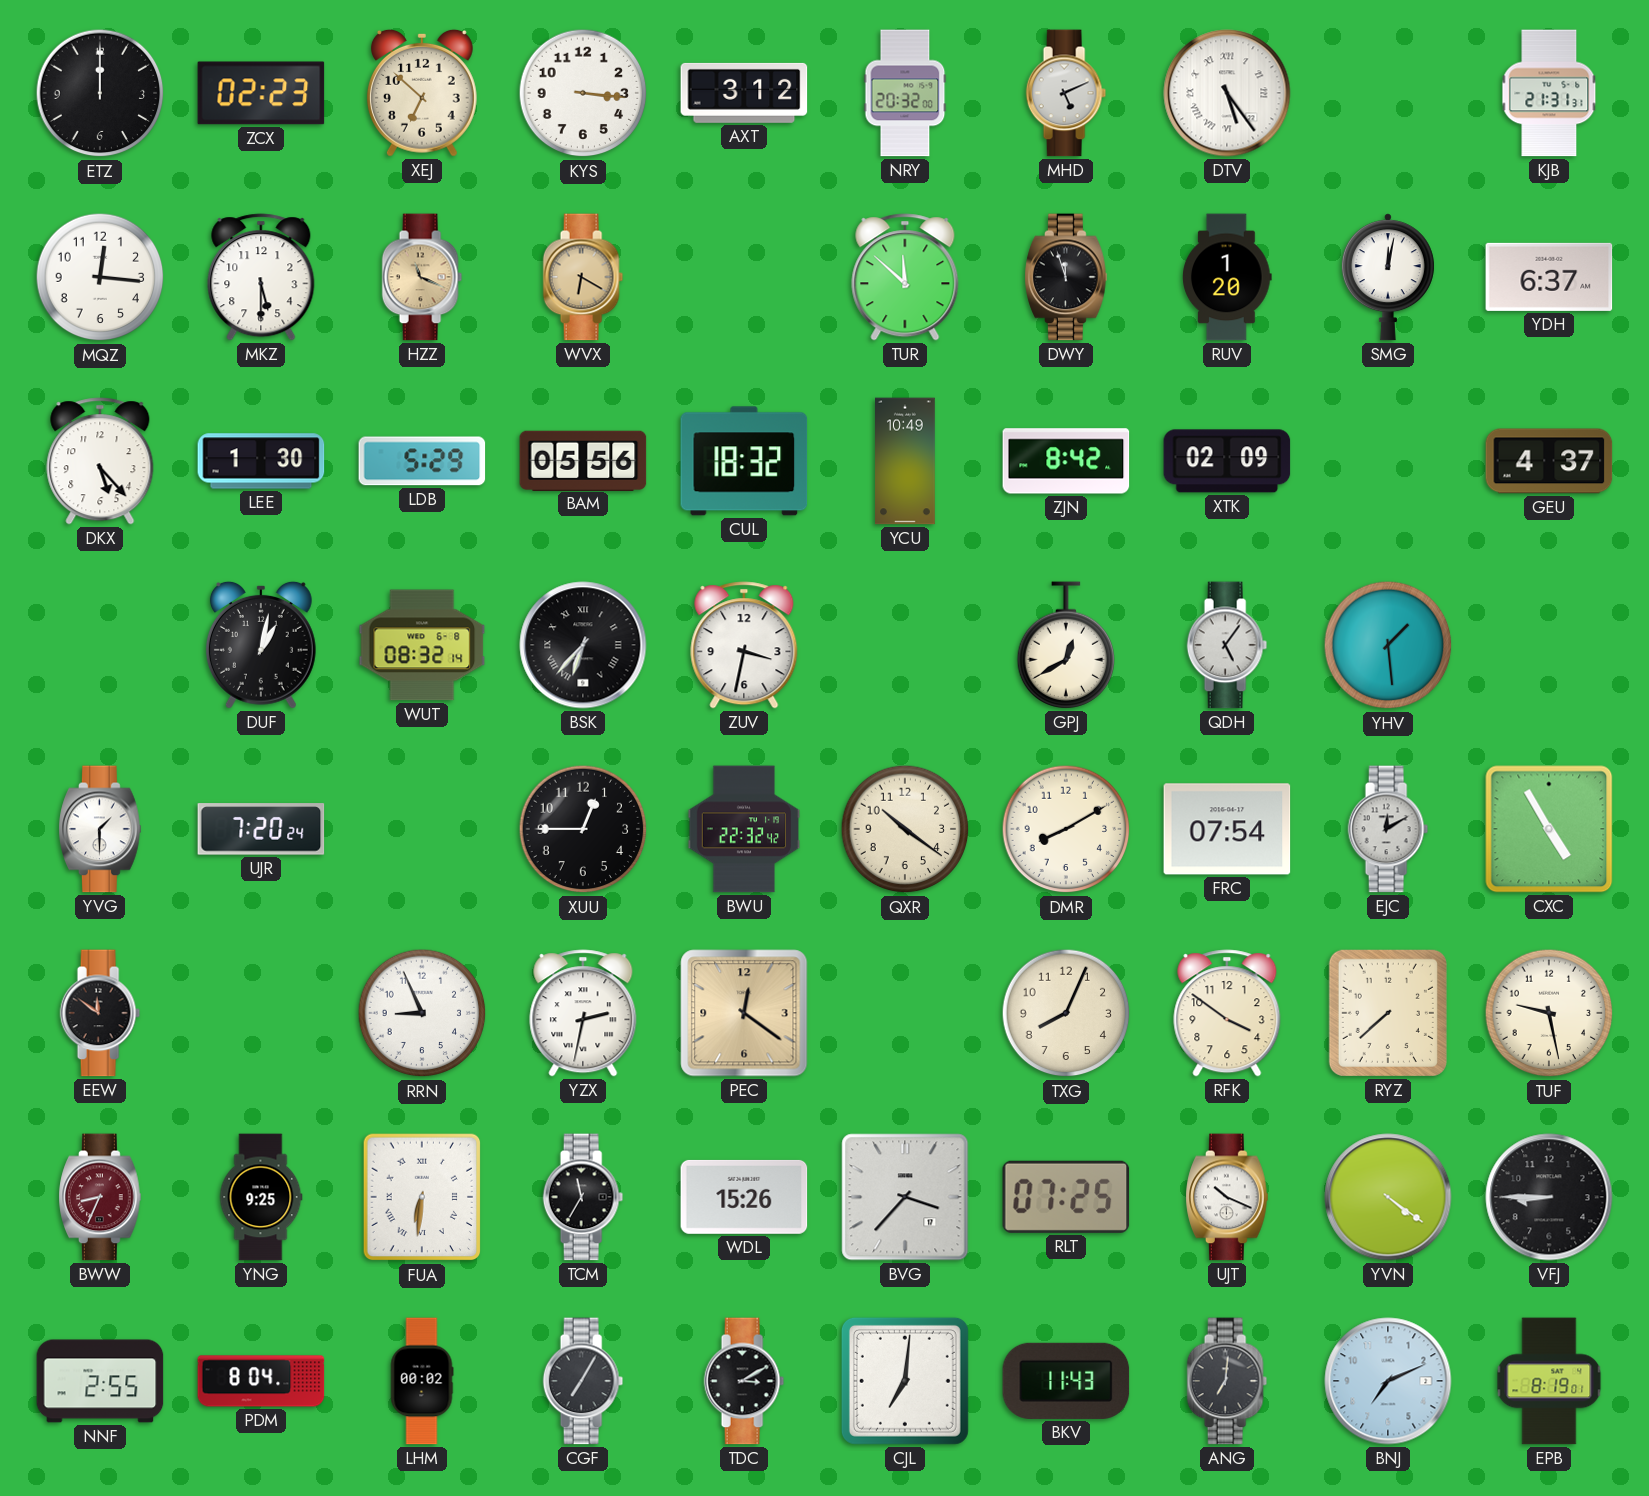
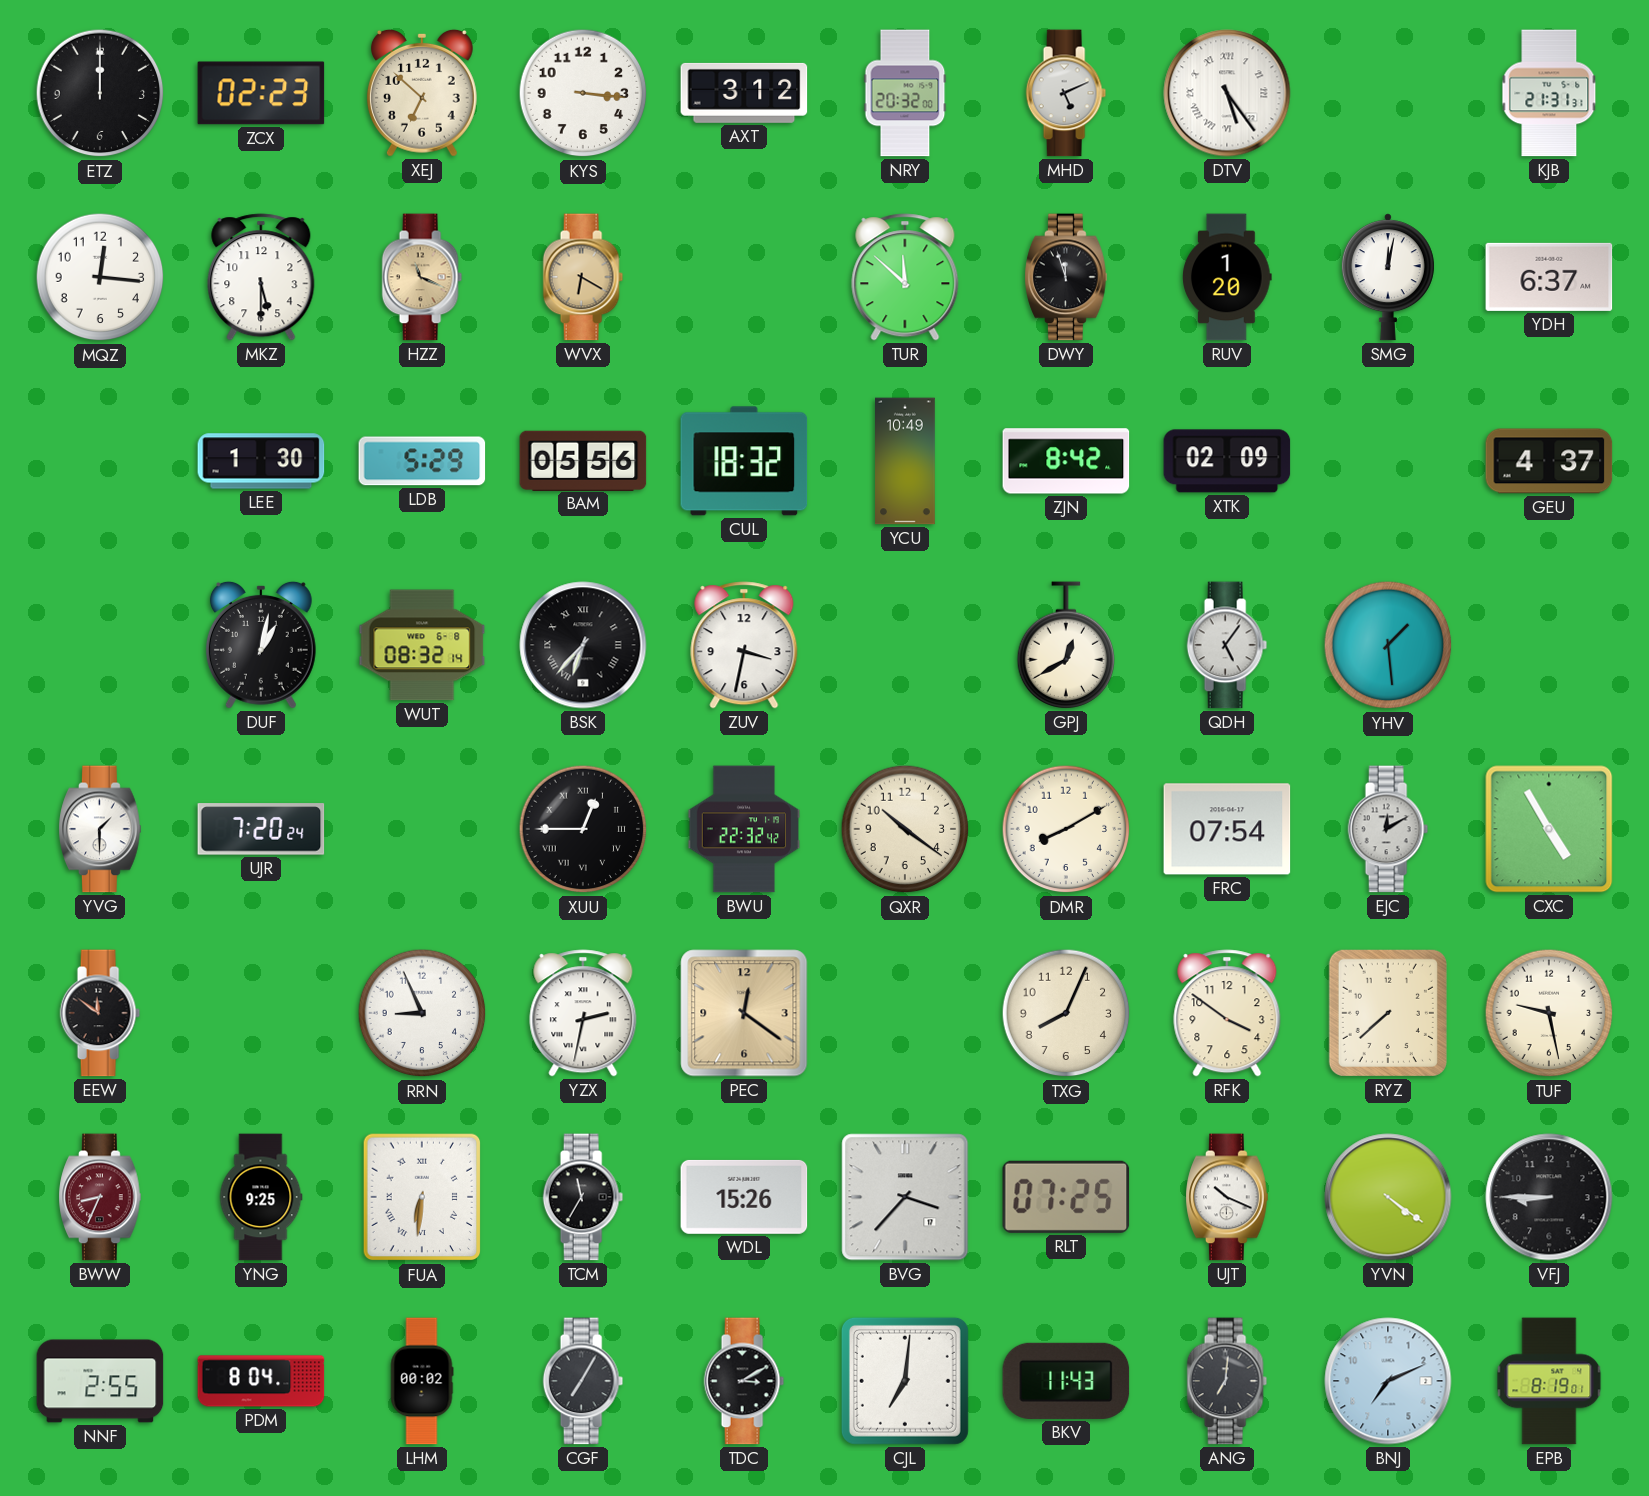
DKX: 5:23 -> none (100, 461)
XUU numerals: Arabic -> Roman (583, 829)
